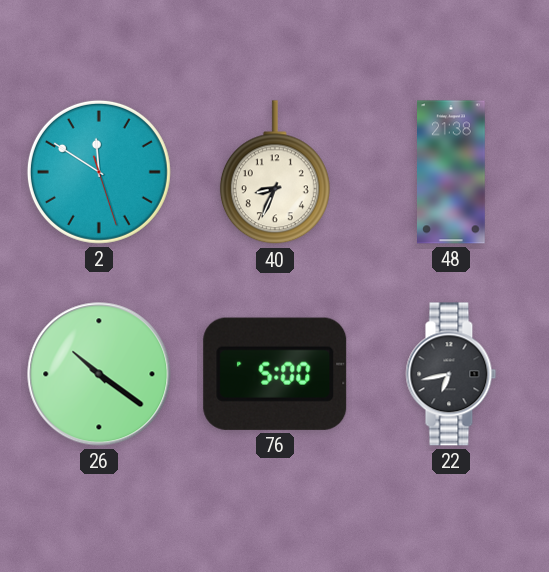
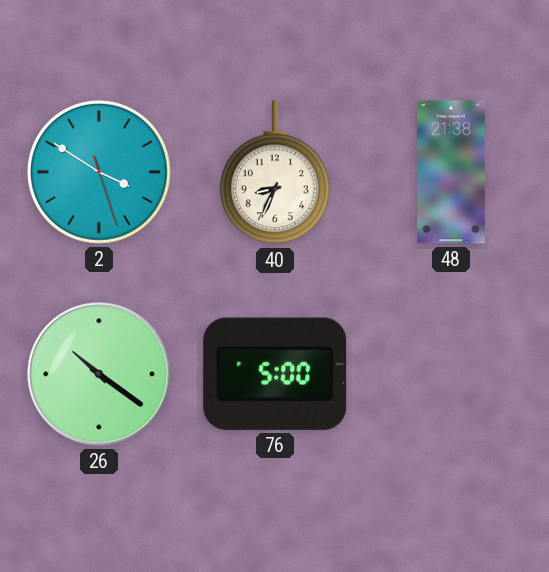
2: 11:50 -> 3:50 (99, 172)
22: 6:43 -> none (451, 374)
